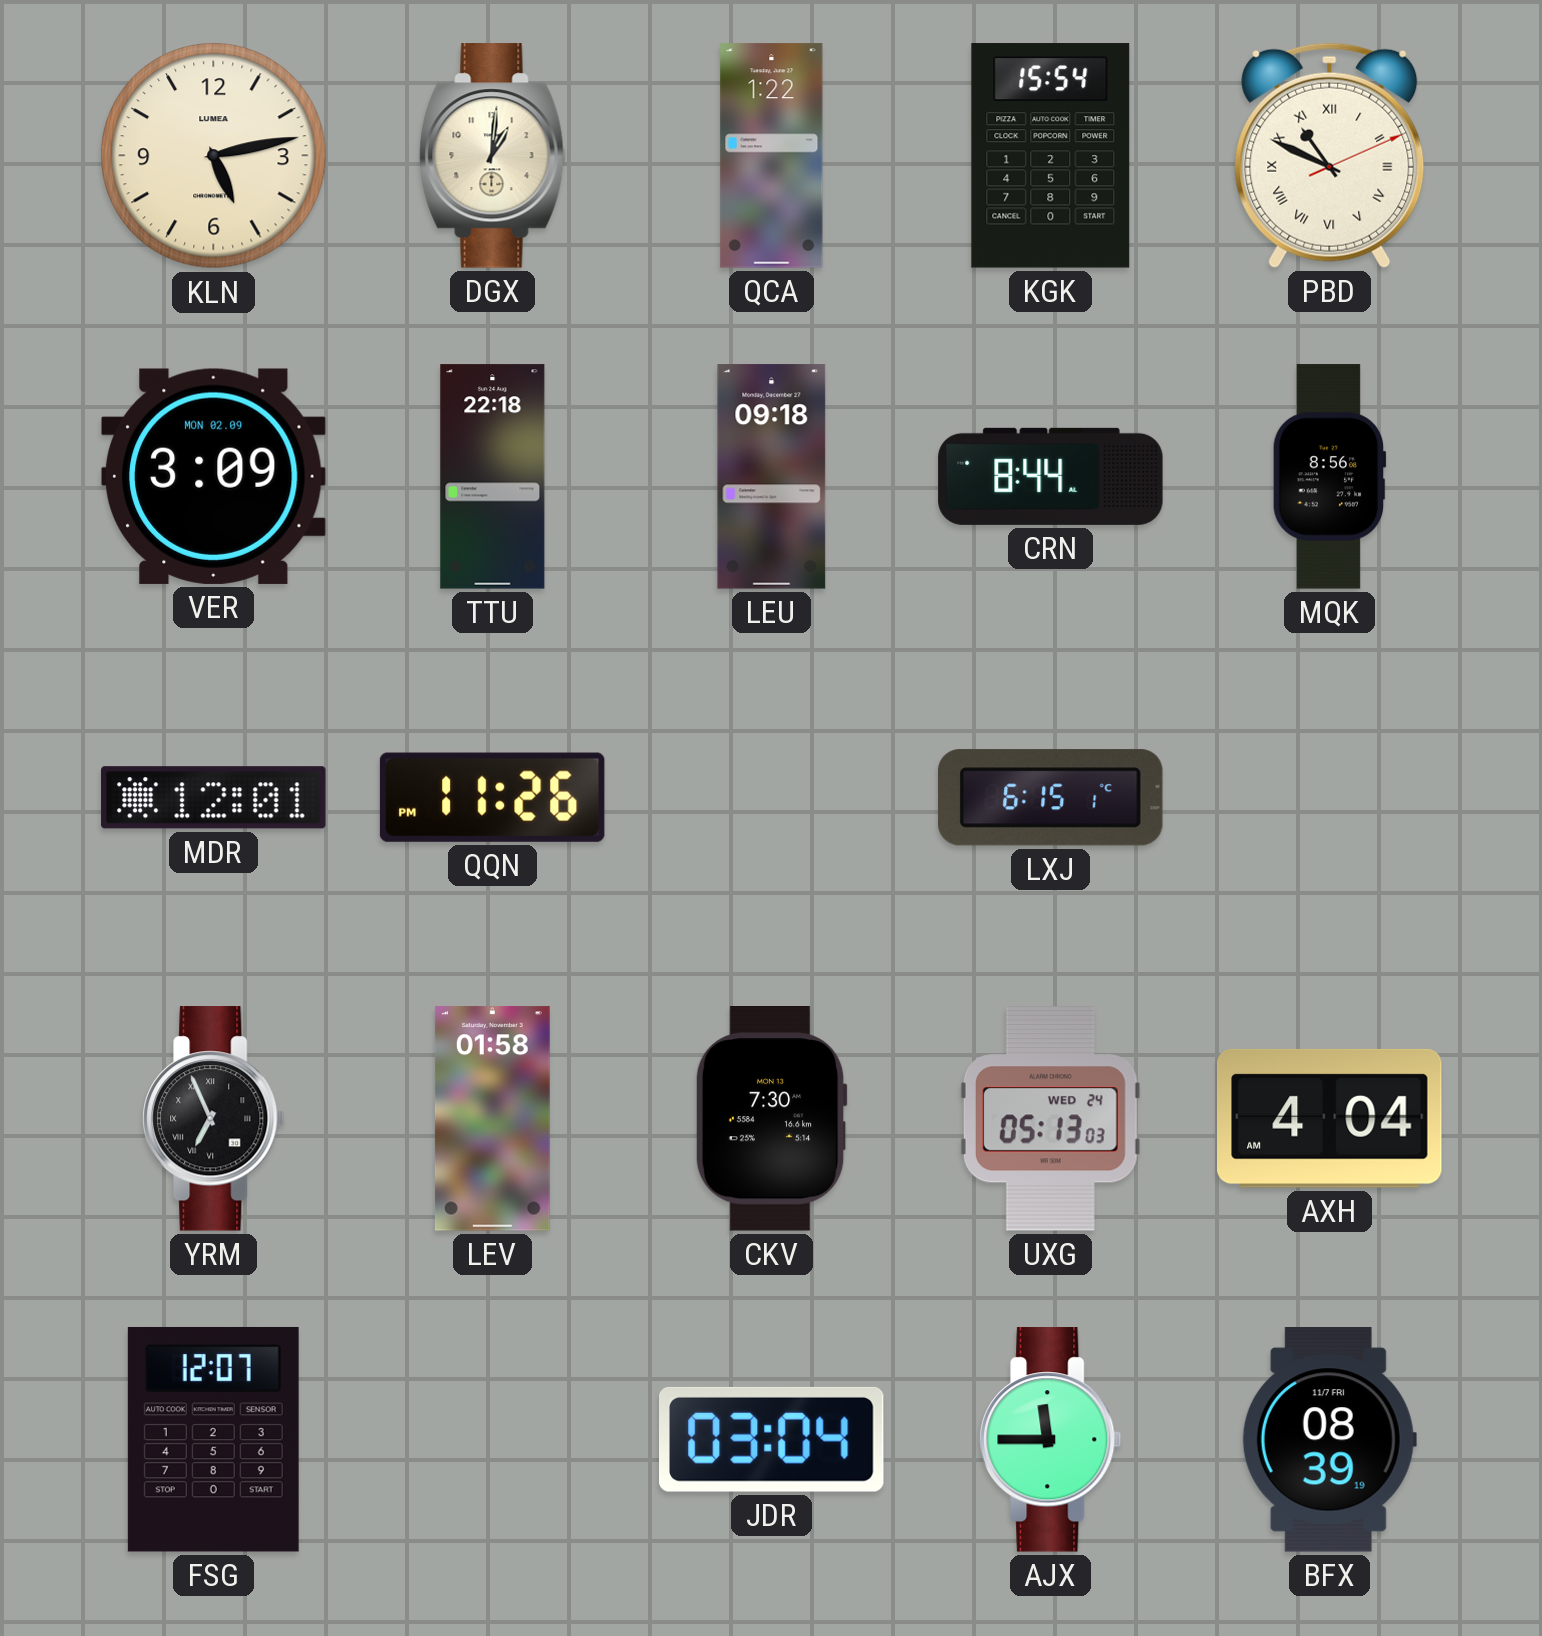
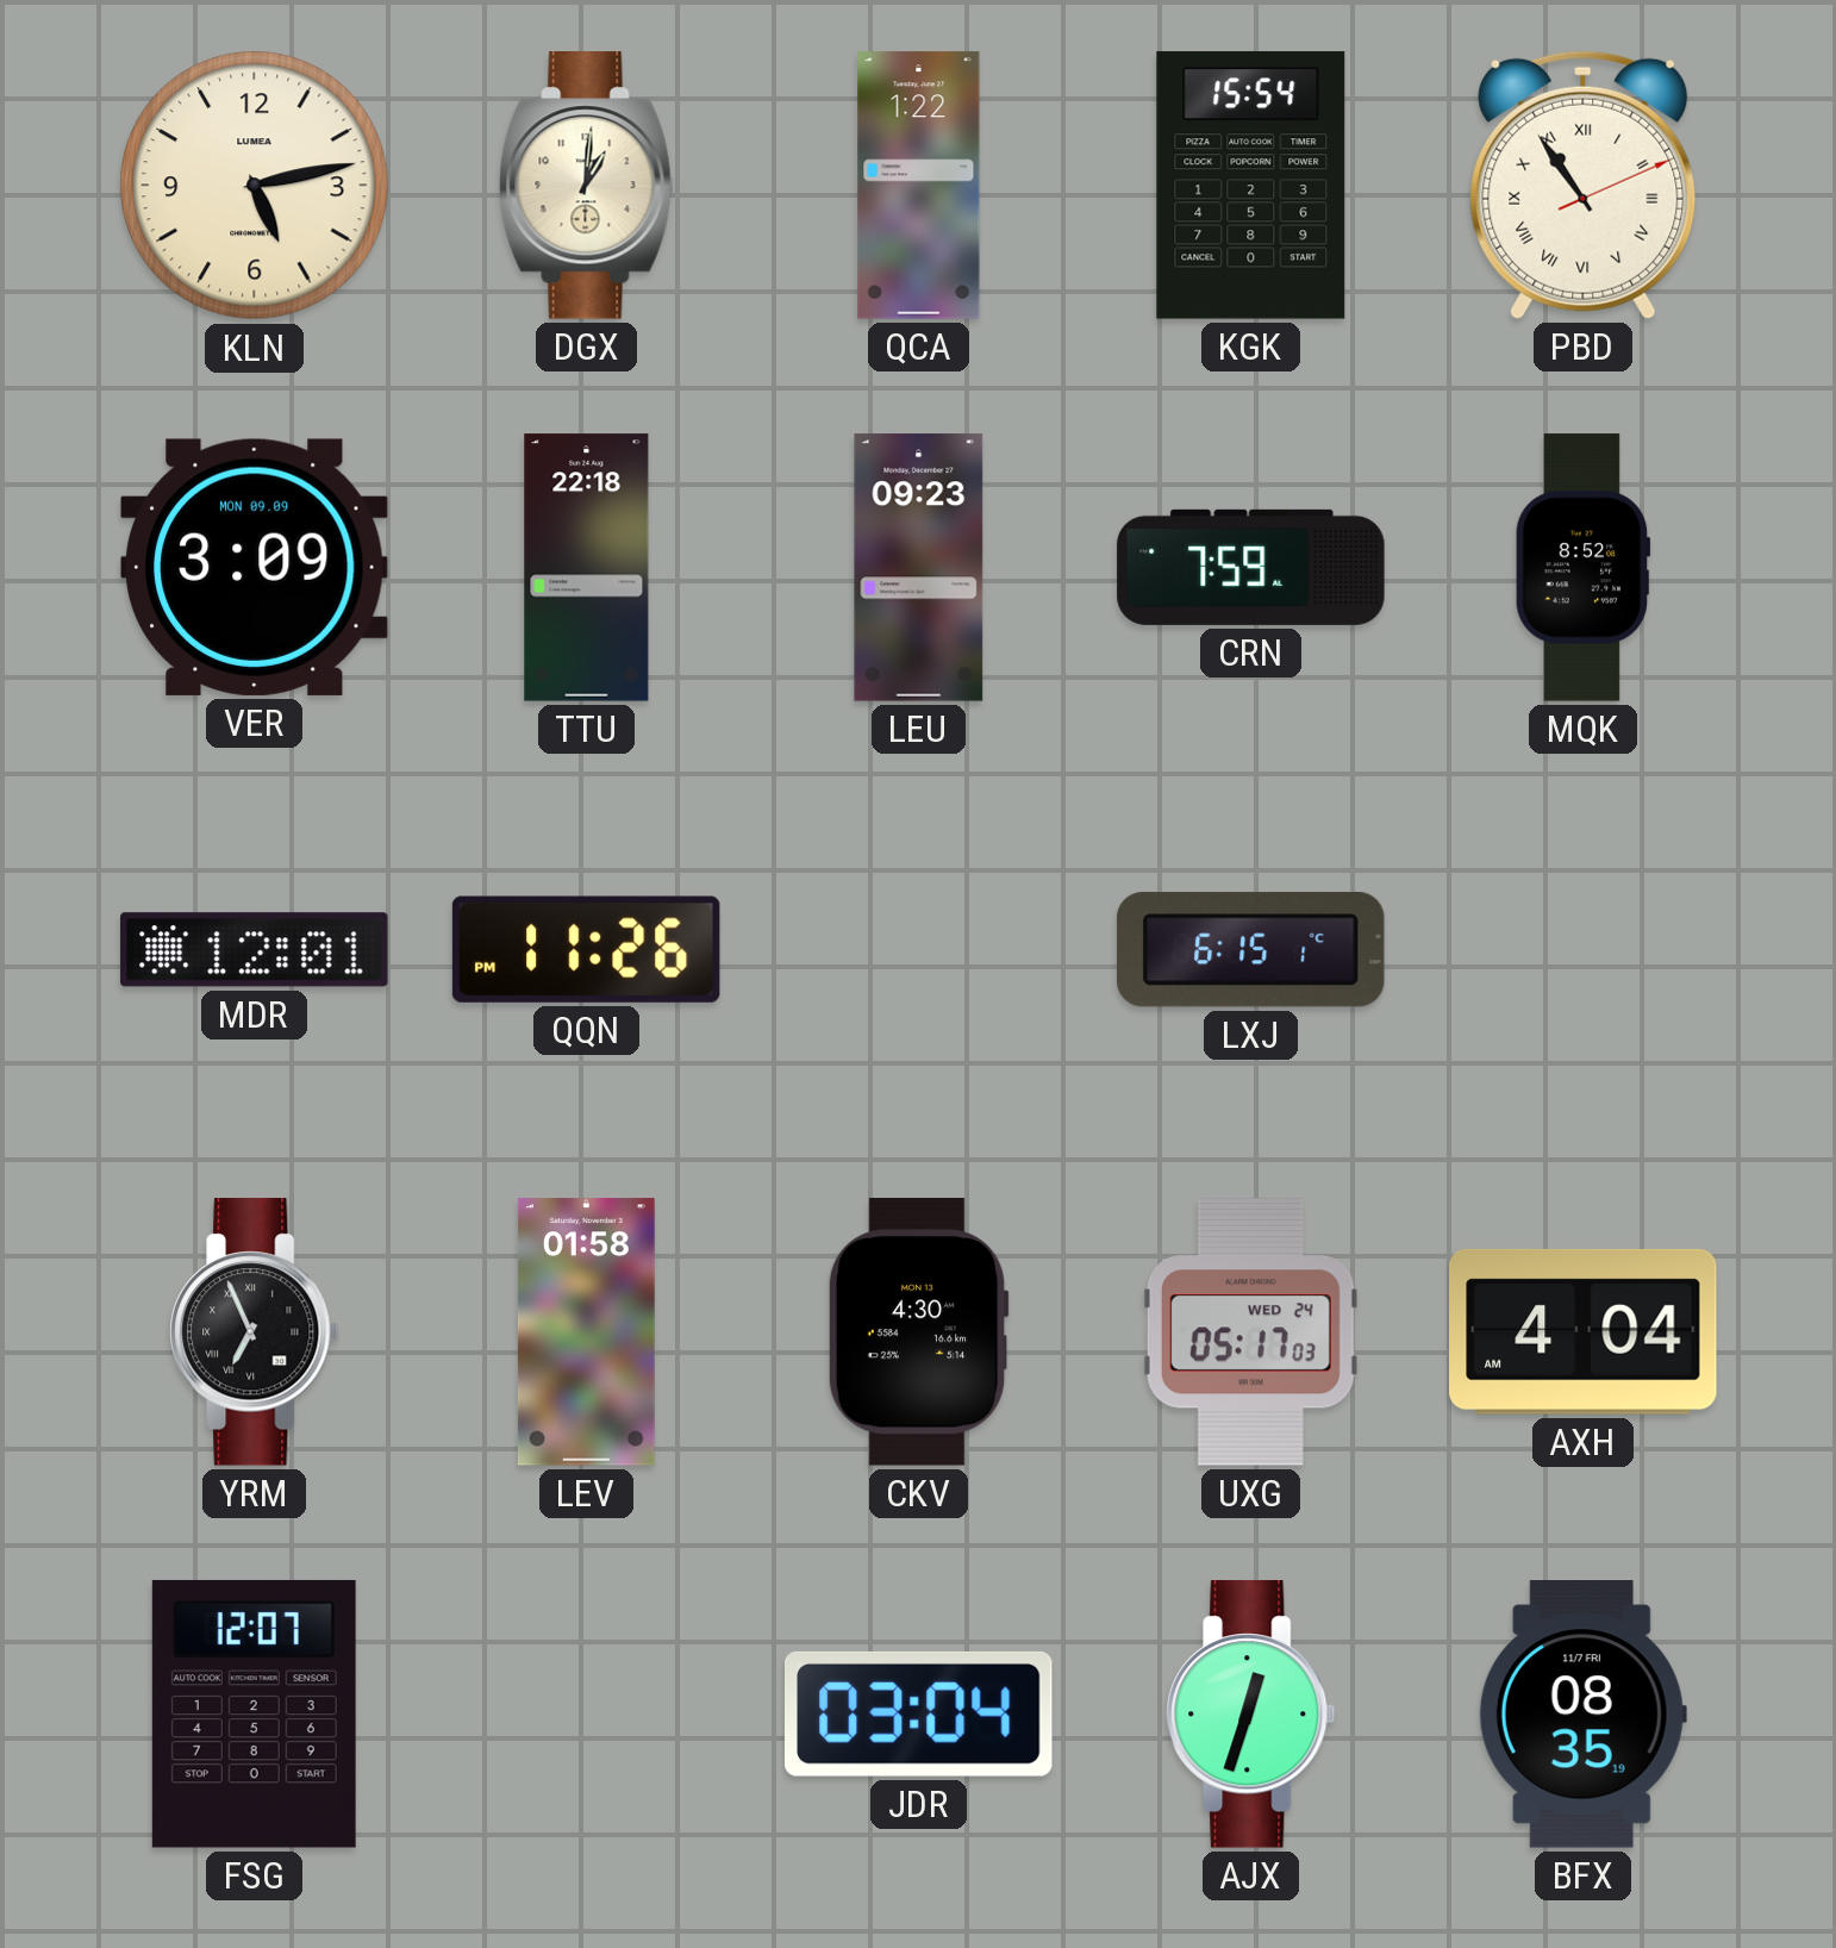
PBD: 10:49 -> 10:54 (1584, 185)
VER date: MON 02.09 -> MON 09.09 (254, 567)
LEU: 09:18 -> 09:23 (919, 568)
CRN: 8:44 -> 7:59 (1251, 567)
MQK: 8:56 -> 8:52 (1582, 568)
CKV: 7:30 -> 4:30 (918, 1332)
UXG: 05:13 -> 05:17 (1250, 1332)
AJX: 11:45 -> 12:33 (1251, 1715)
BFX: 08:39 -> 08:35 (1582, 1715)
